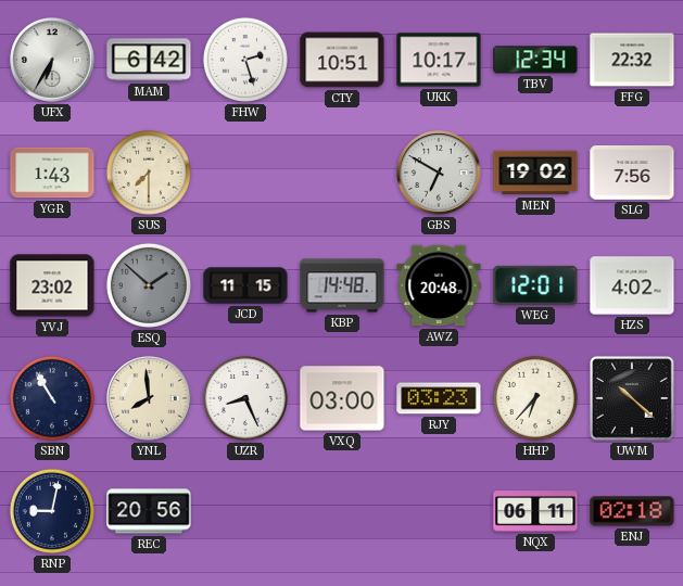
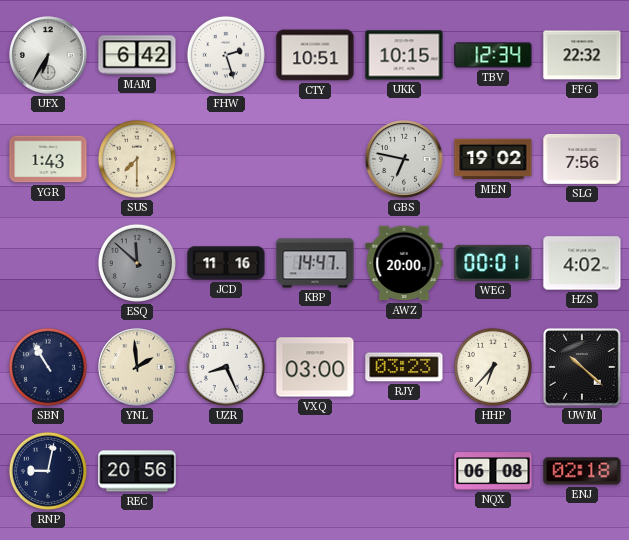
UKK: 10:17 -> 10:15 (404, 55)
GBS: 6:50 -> 6:47 (404, 159)
YVJ: 23:02 -> none (52, 285)
ESQ: 1:52 -> 11:52 (137, 263)
JCD: 11:15 -> 11:16 (226, 263)
KBP: 14:48 -> 14:47 (315, 263)
AWZ: 20:48 -> 20:00 (404, 263)
WEG: 12:01 -> 00:01 (493, 263)
YNL: 7:59 -> 1:59 (137, 367)
NQX: 06:11 -> 06:08 (493, 471)
